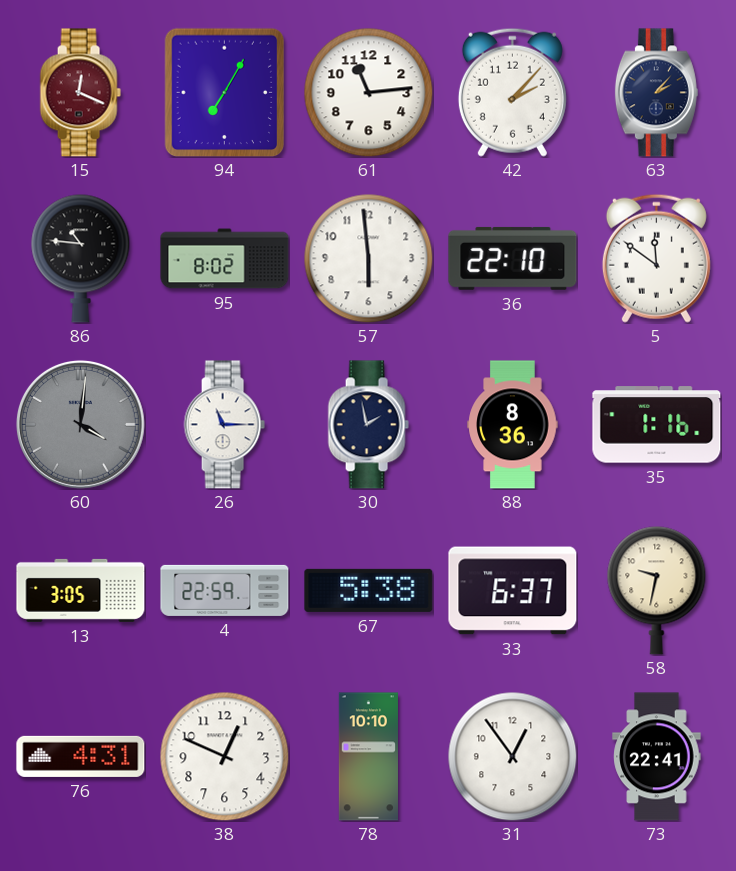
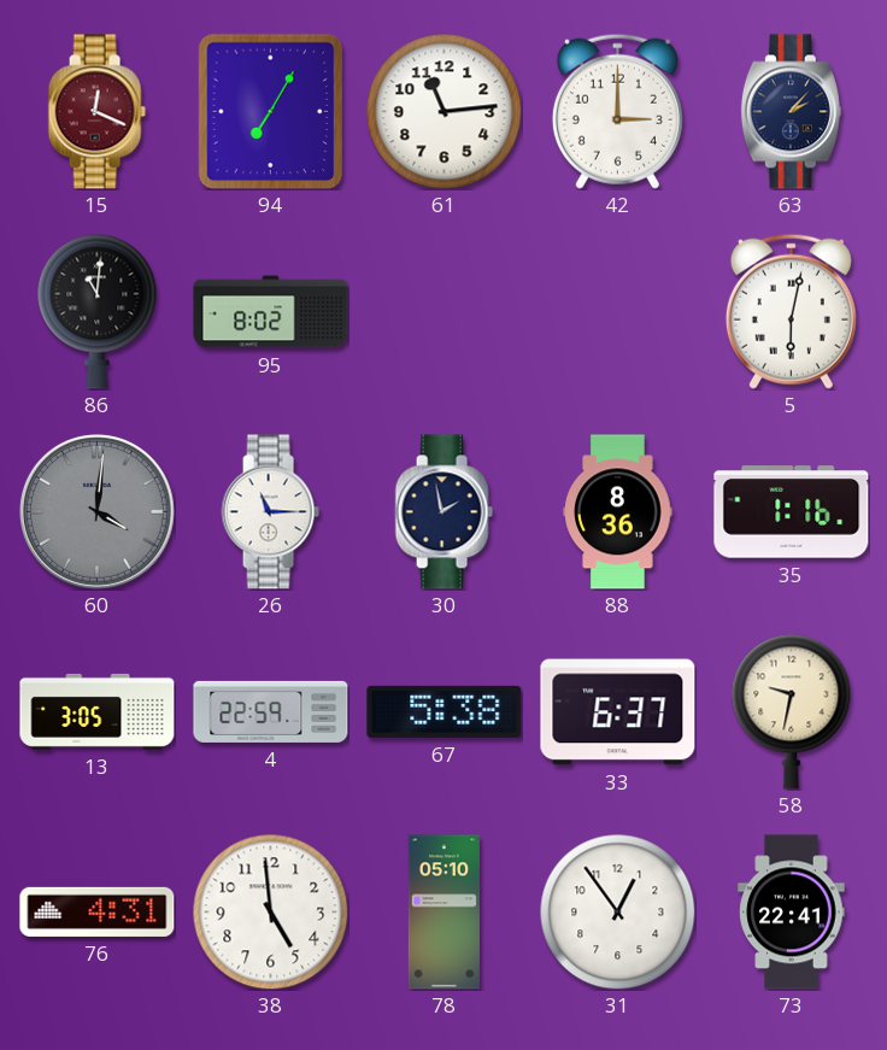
42: 2:07 -> 3:00 (617, 111)
86: 10:46 -> 11:01 (98, 311)
57: 5:59 -> none (368, 258)
36: 22:10 -> none (513, 258)
5: 11:51 -> 6:02 (791, 311)
38: 12:49 -> 4:59 (270, 911)
78: 10:10 -> 05:10 (444, 913)
